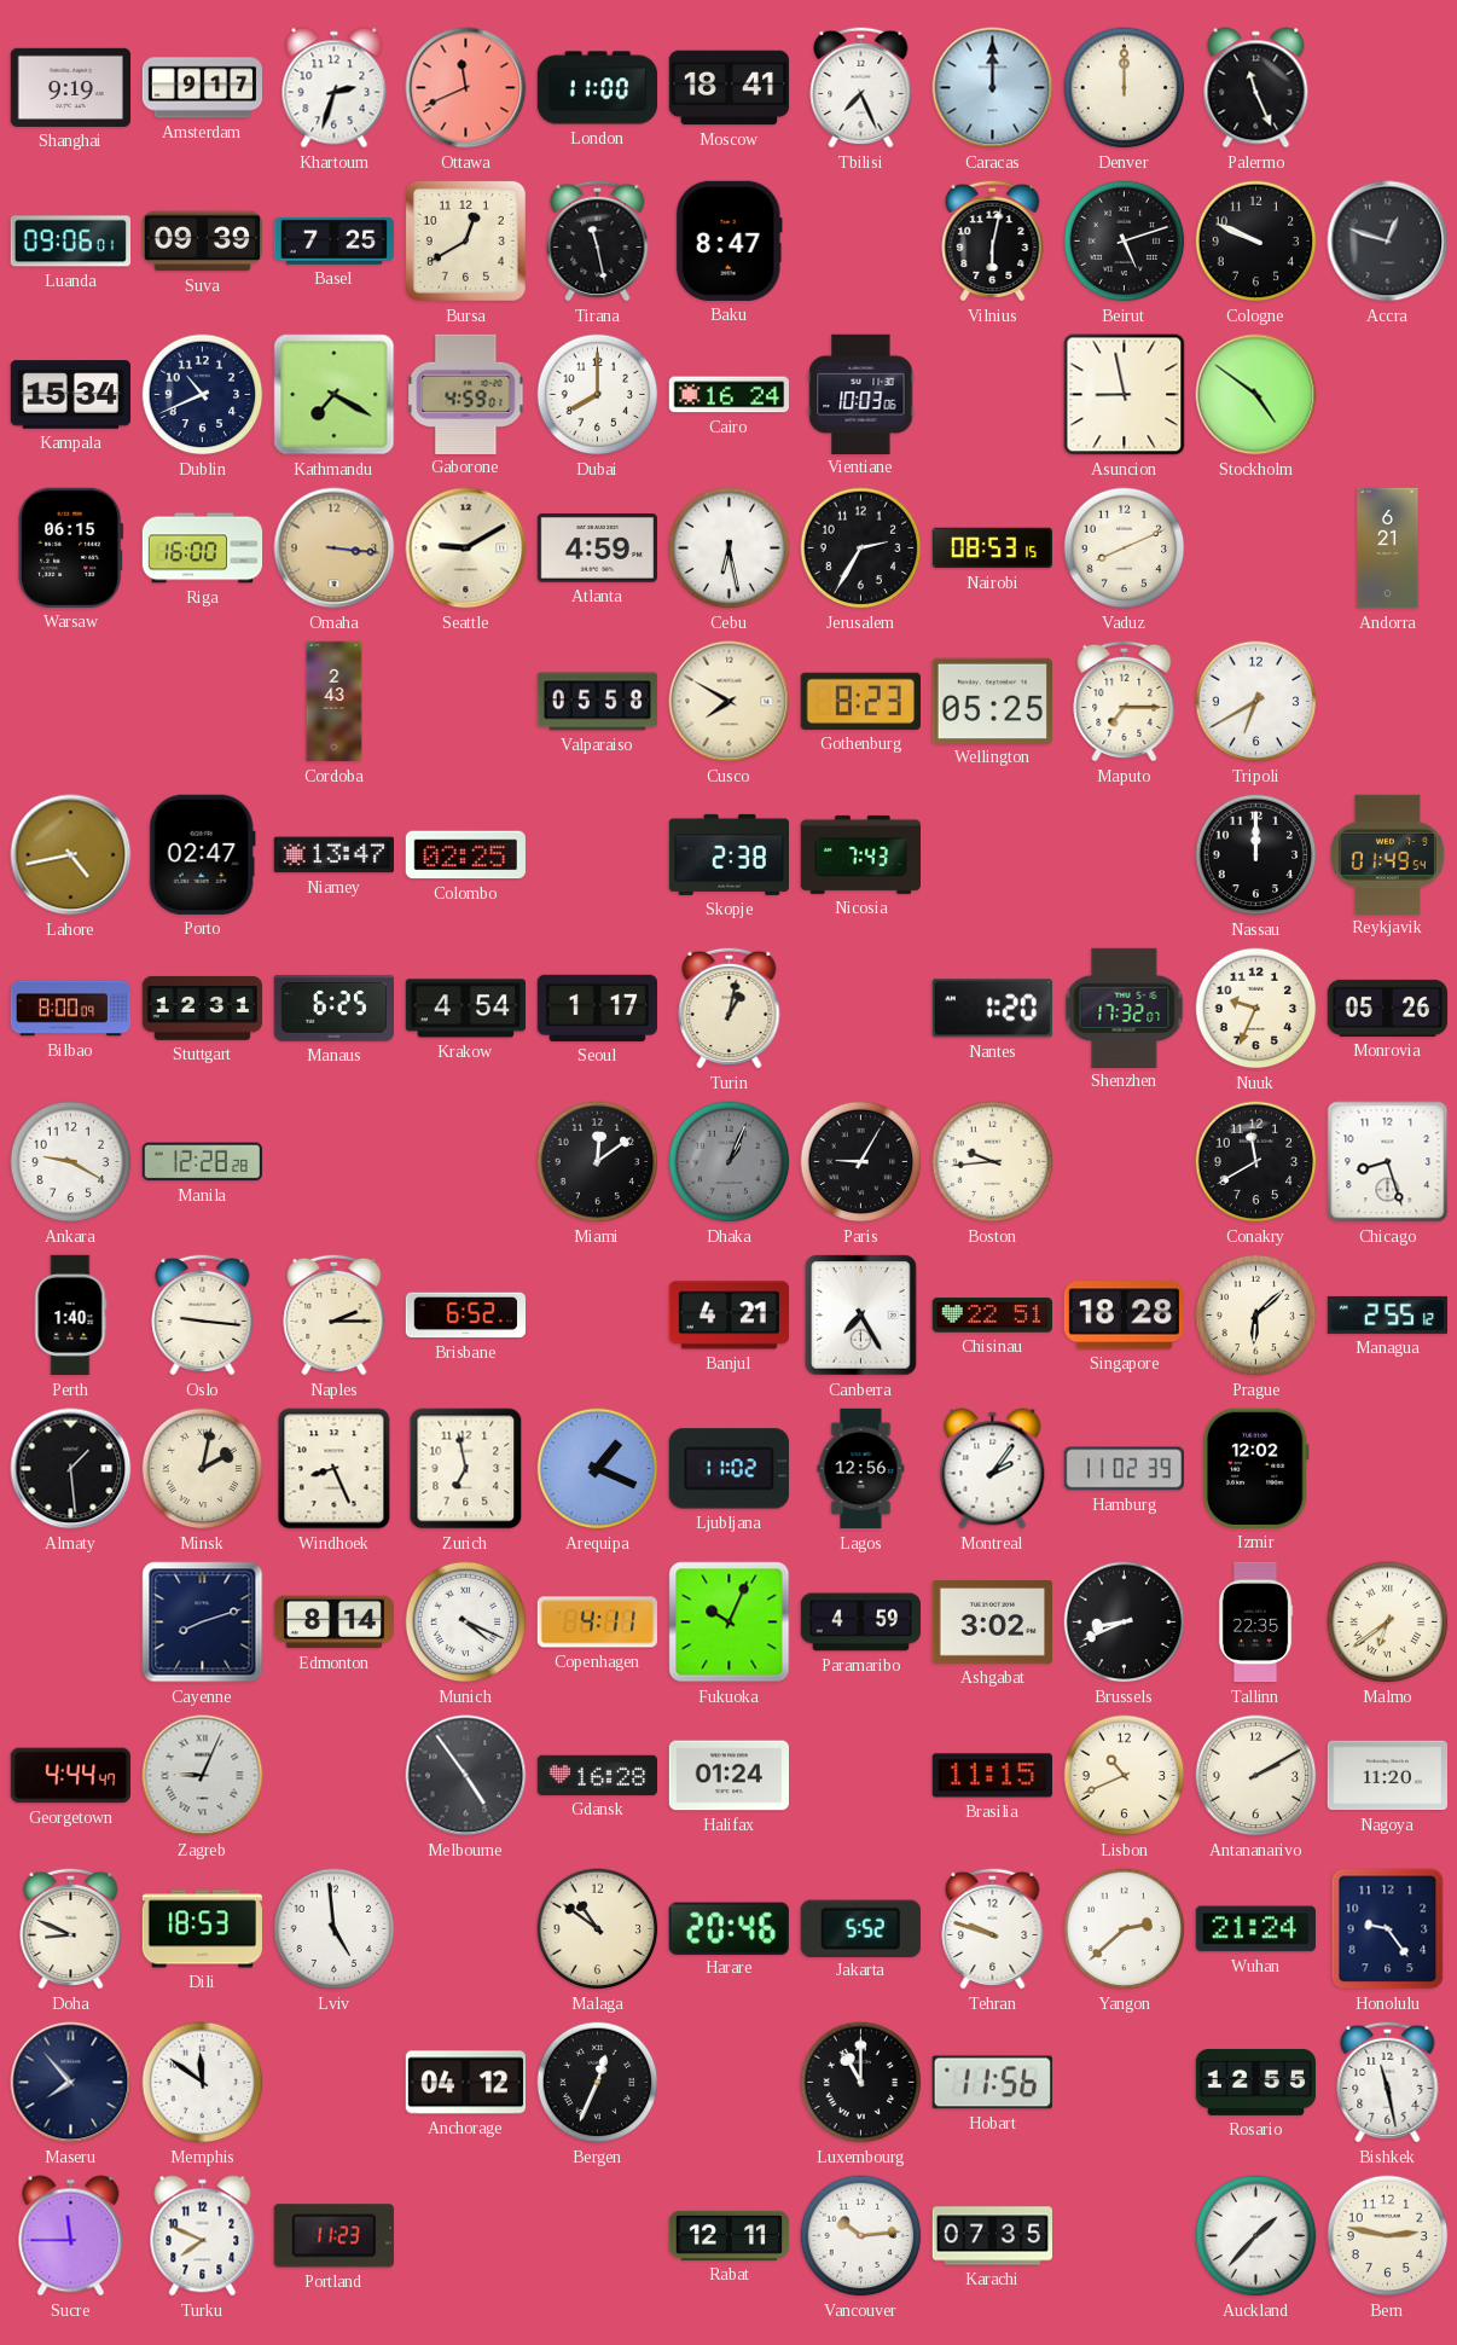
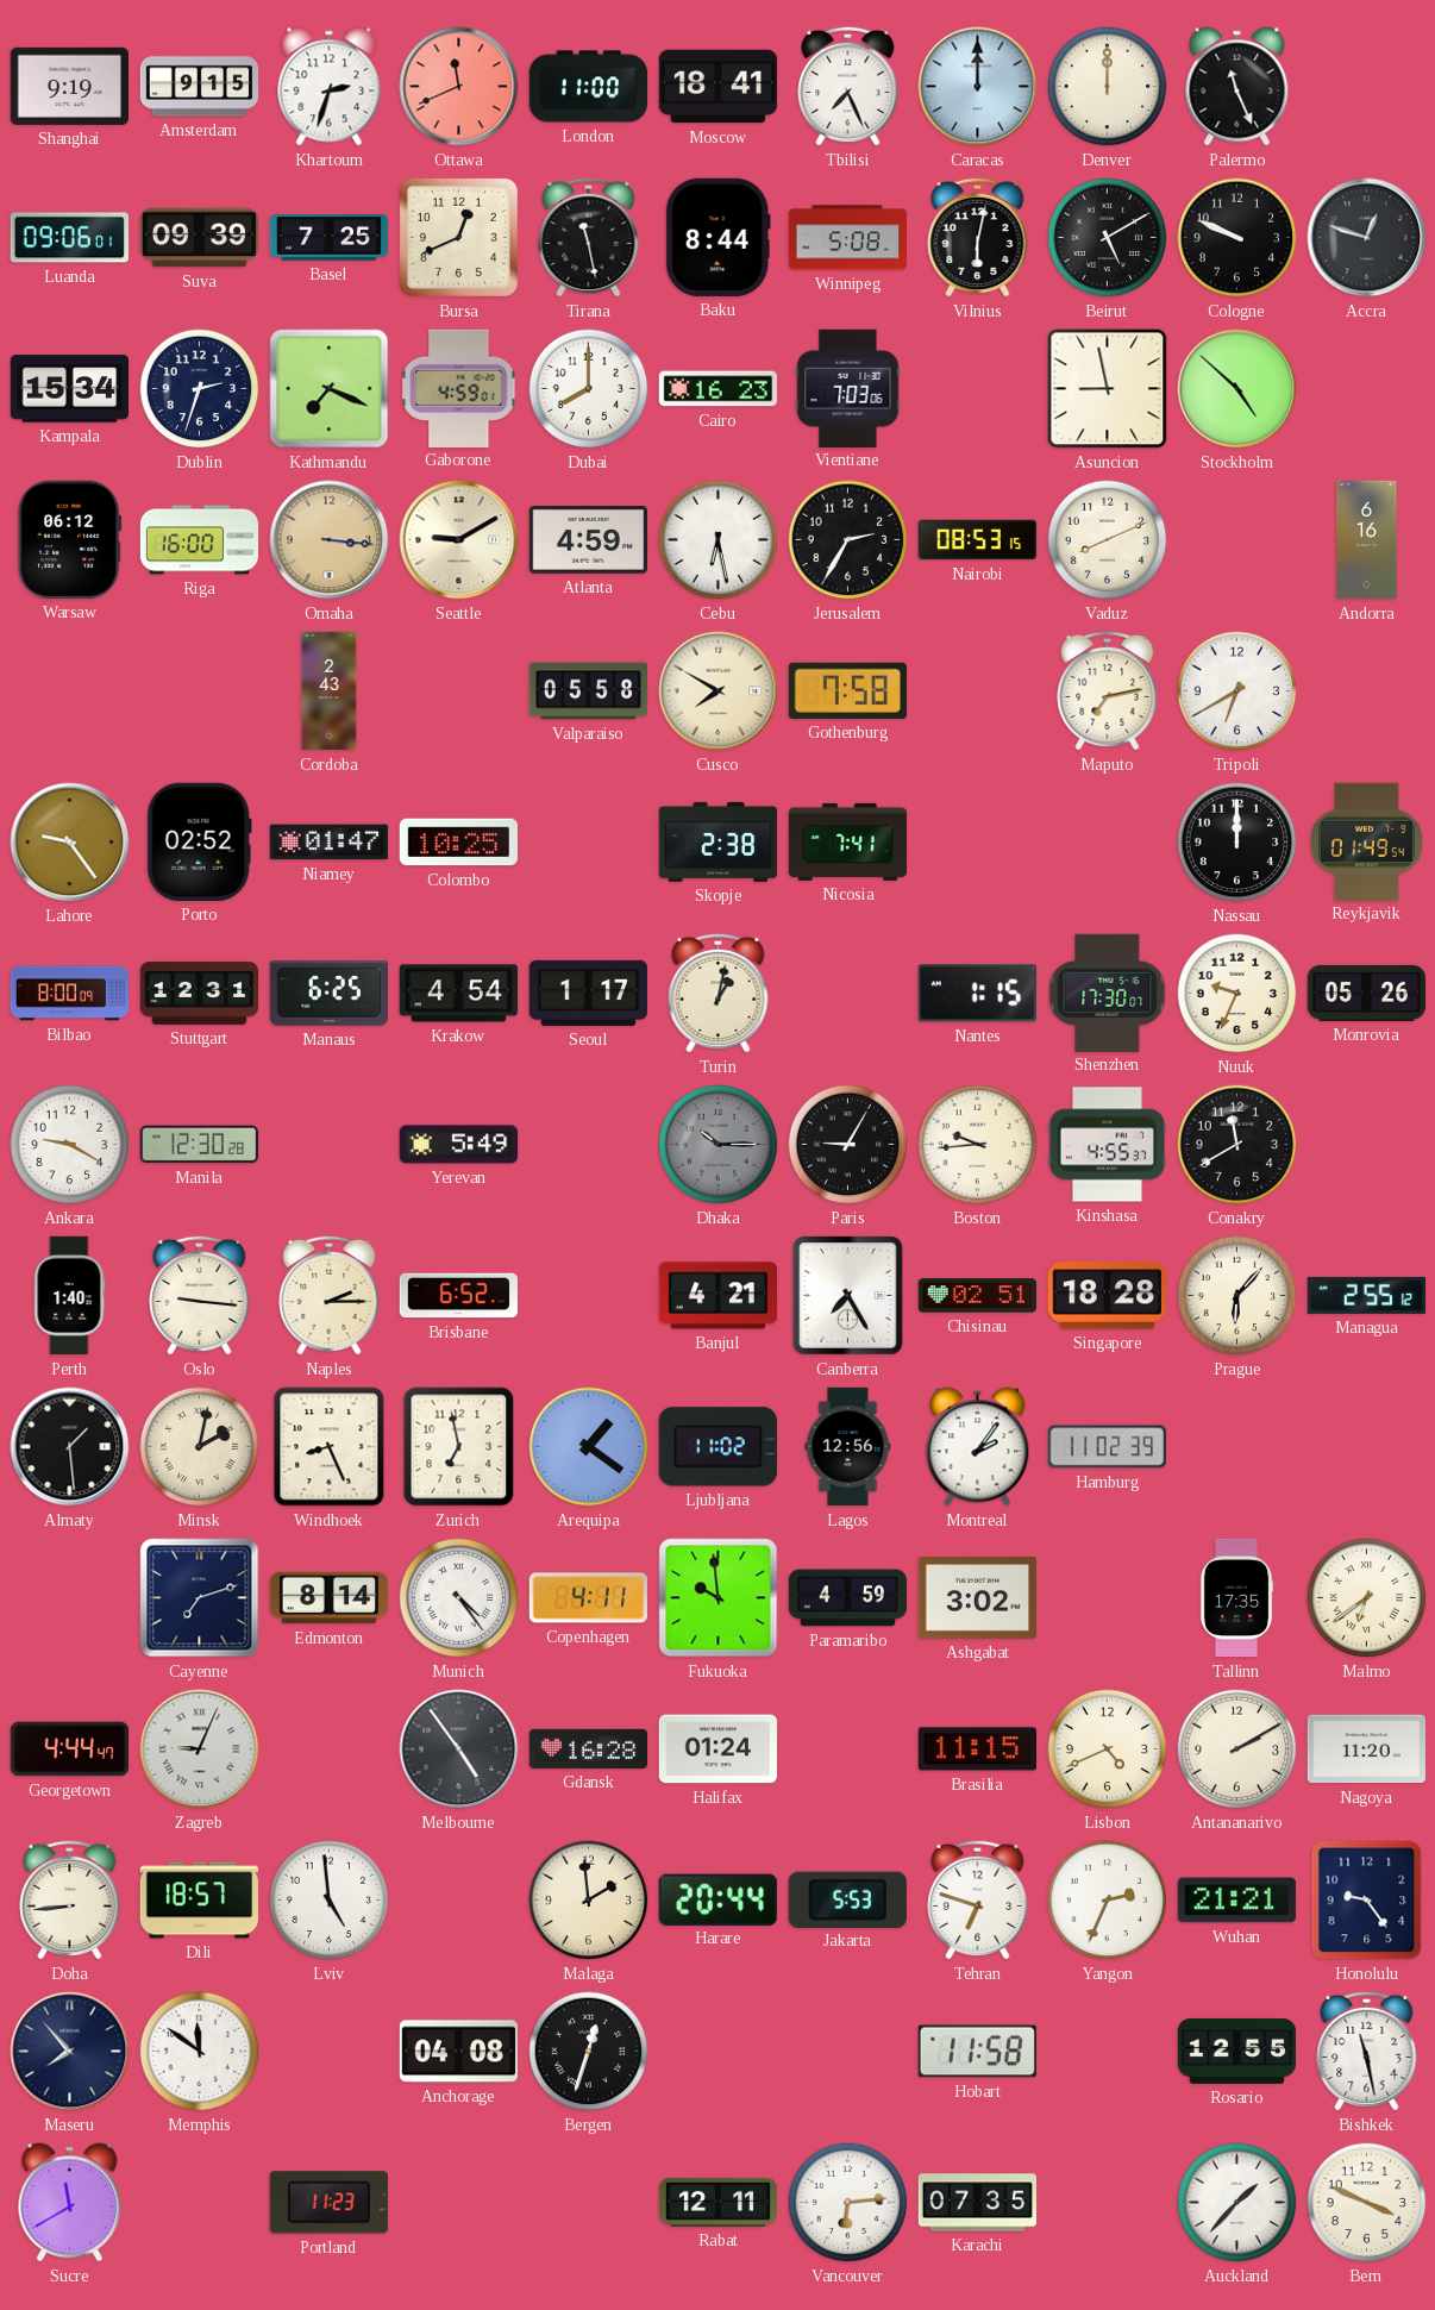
Amsterdam: 9:17 -> 9:15 (200, 87)
Bursa: 12:40 -> 12:41 (458, 237)
Baku: 8:47 -> 8:44 (717, 237)
Winnipeg: none -> 5:08 (848, 238)
Beirut: 5:12 -> 5:10 (1108, 238)
Dublin: 10:41 -> 2:33 (200, 389)
Kathmandu: 7:20 -> 7:19 (330, 389)
Cairo: 16:24 -> 16:23 (717, 389)
Vientiane: 10:03 -> 7:03 (848, 388)
Stockholm: 4:51 -> 4:52 (1237, 389)
Warsaw: 06:15 -> 06:12 (70, 539)
Andorra: 6:21 -> 6:16 (1367, 540)
Gothenburg: 8:23 -> 7:58 (847, 690)
Wellington: 05:25 -> none (992, 701)
Maputo: 7:15 -> 7:13 (1108, 690)
Lahore: 4:43 -> 9:24 (70, 843)
Porto: 02:47 -> 02:52 (199, 841)
Niamey: 13:47 -> 01:47 (328, 843)
Colombo: 02:25 -> 10:25 (458, 843)
Nicosia: 7:43 -> 7:41 (847, 841)
Nantes: 1:20 -> 1:15 (977, 994)
Shenzhen: 17:32 -> 17:30 (1108, 993)
Manila: 12:28 -> 12:30 (199, 1145)
Yerevan: none -> 5:49 (459, 1145)
Miami: 12:09 -> none (598, 1162)
Dhaka: 1:04 -> 10:15 (719, 1145)
Kinshasa: none -> 4:55 (1108, 1145)
Chicago: 8:27 -> none (1388, 1162)
Chisinau: 22:51 -> 02:51 (977, 1296)
Prague: 6:08 -> 6:07 (1237, 1296)
Arequipa: 1:19 -> 1:21 (589, 1447)
Izmir: 12:02 -> none (1255, 1468)
Cayenne: 8:12 -> 7:12 (200, 1598)
Munich: 4:19 -> 4:24 (459, 1598)
Fukuoka: 10:04 -> 9:59 (719, 1598)
Brussels: 8:41 -> none (1125, 1623)
Tallinn: 22:35 -> 17:35 (1236, 1598)
Lisbon: 10:41 -> 4:41 (1108, 1749)
Doha: 8:49 -> 8:44 (70, 1899)
Dili: 18:53 -> 18:57 (199, 1901)
Malaga: 10:51 -> 1:59 (589, 1901)
Harare: 20:46 -> 20:44 (717, 1899)
Jakarta: 5:52 -> 5:53 (847, 1899)
Tehran: 9:48 -> 6:48 (978, 1899)
Yangon: 2:38 -> 2:34 (1108, 1901)
Wuhan: 21:24 -> 21:21 (1236, 1901)
Anchorage: 04:12 -> 04:08 (458, 2052)
Bergen: 12:34 -> 12:33 (589, 2052)
Luxembourg: 11:00 -> none (861, 2083)
Hobart: 11:56 -> 11:58 (977, 2052)
Sucre: 11:45 -> 11:40 (70, 2203)
Turku: 7:49 -> none (203, 2236)
Vancouver: 10:14 -> 6:14 (848, 2203)
Bern: 2:47 -> 3:49 (1367, 2203)
